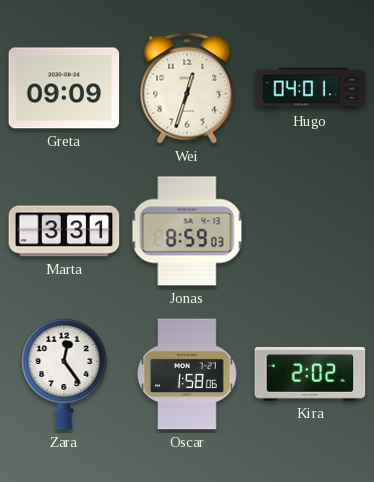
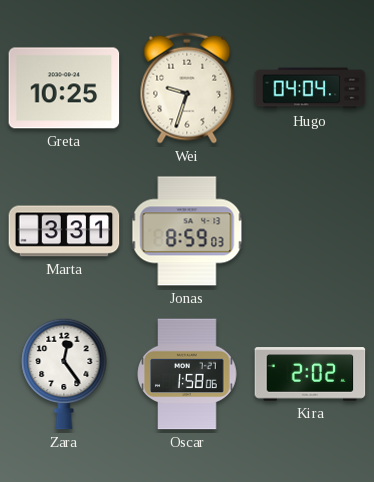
Greta: 09:09 -> 10:25 (64, 88)
Wei: 12:33 -> 9:33 (187, 88)
Hugo: 04:01 -> 04:04 (310, 88)
